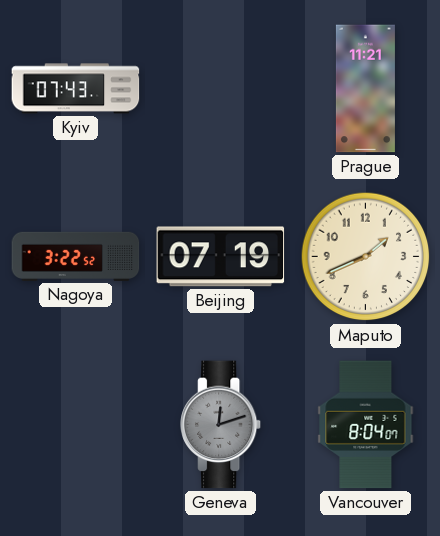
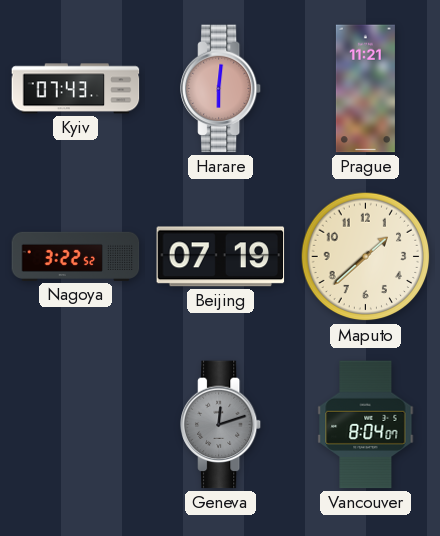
Harare: none -> 6:01 (222, 89)
Maputo: 1:41 -> 1:38 (366, 257)
